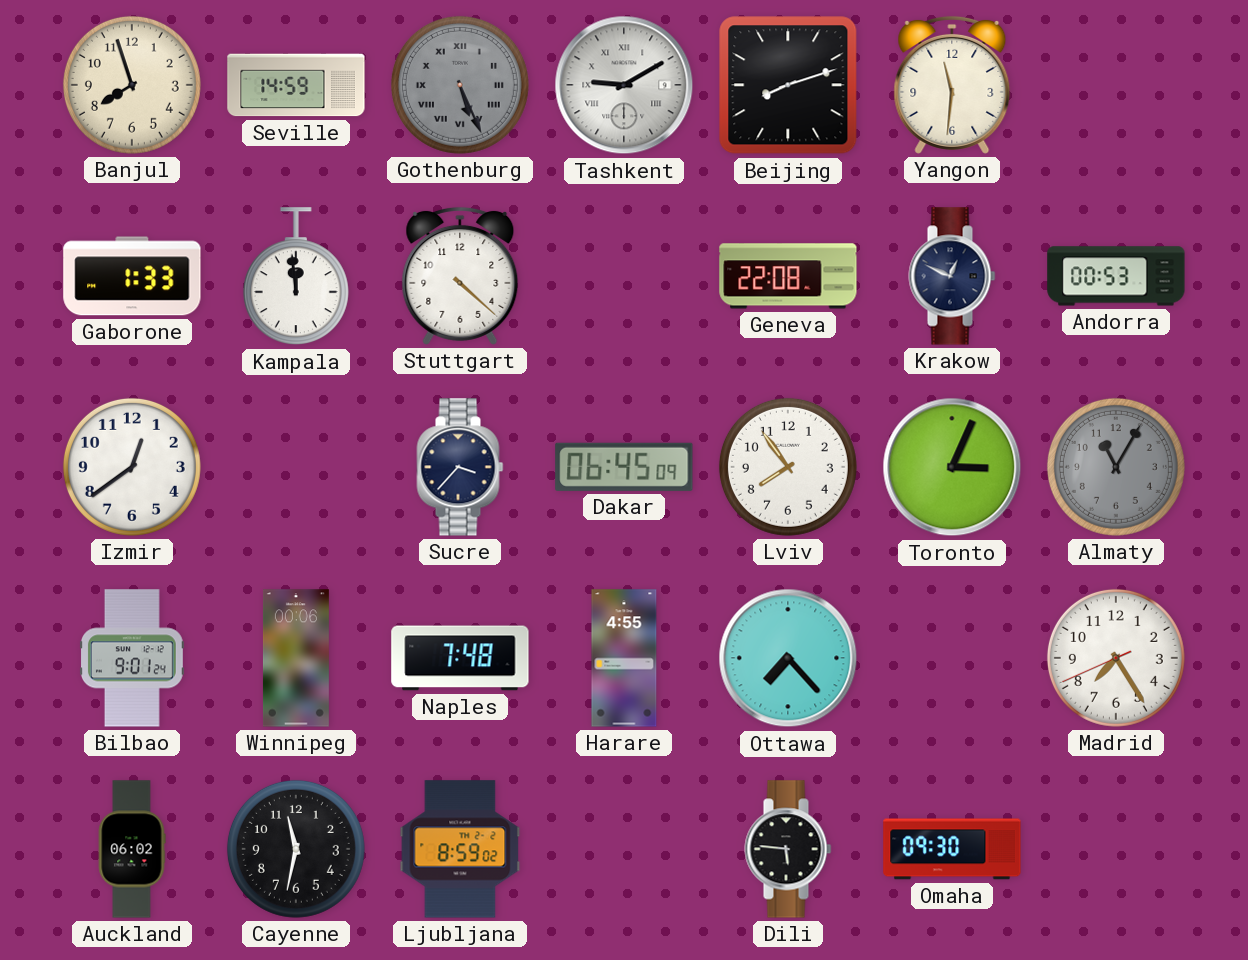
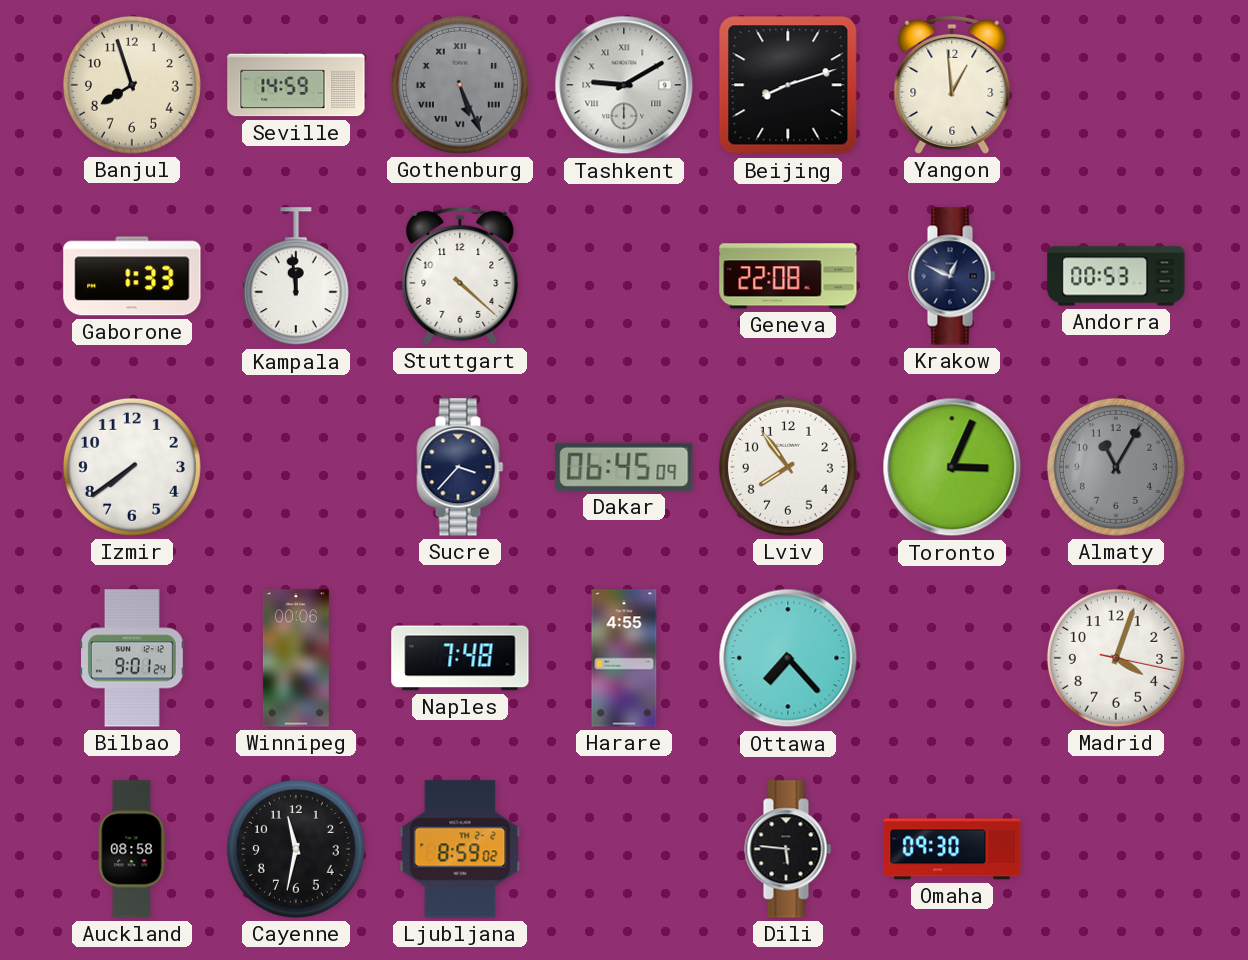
Yangon: 11:31 -> 12:59 (952, 85)
Izmir: 12:39 -> 7:39 (132, 467)
Madrid: 7:24 -> 4:03 (1116, 658)
Auckland: 06:02 -> 08:58 (132, 849)
